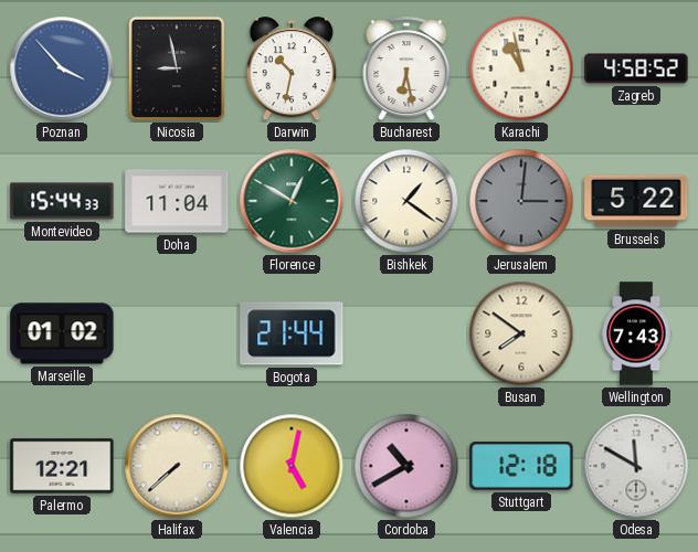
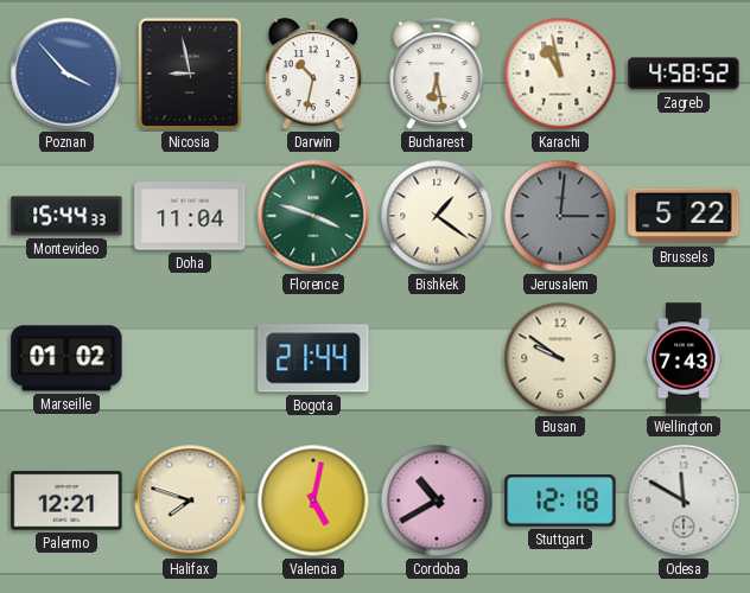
Florence: 12:50 -> 3:48 (313, 216)
Busan: 7:51 -> 9:51 (560, 358)
Halifax: 7:38 -> 7:48 (190, 500)
